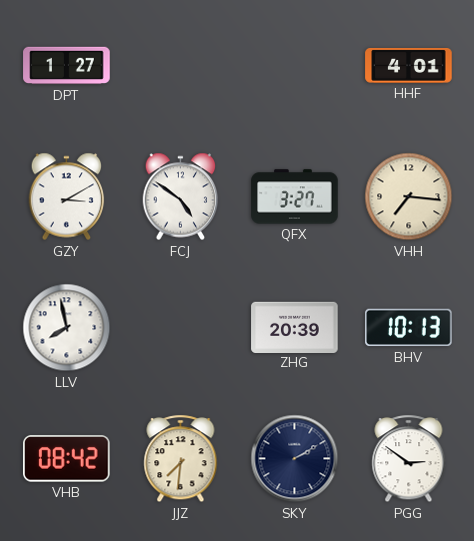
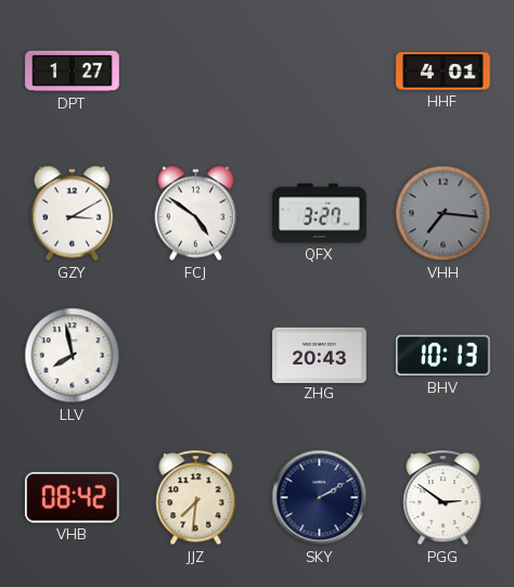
VHH dial: cream -> grey (444, 214)
ZHG: 20:39 -> 20:43 (320, 355)
